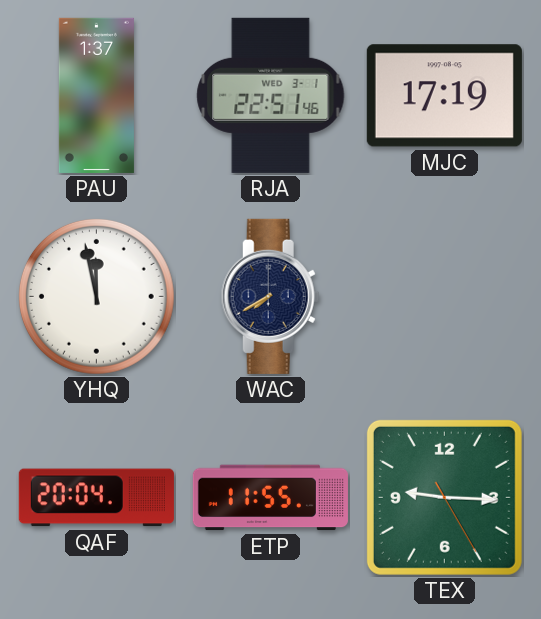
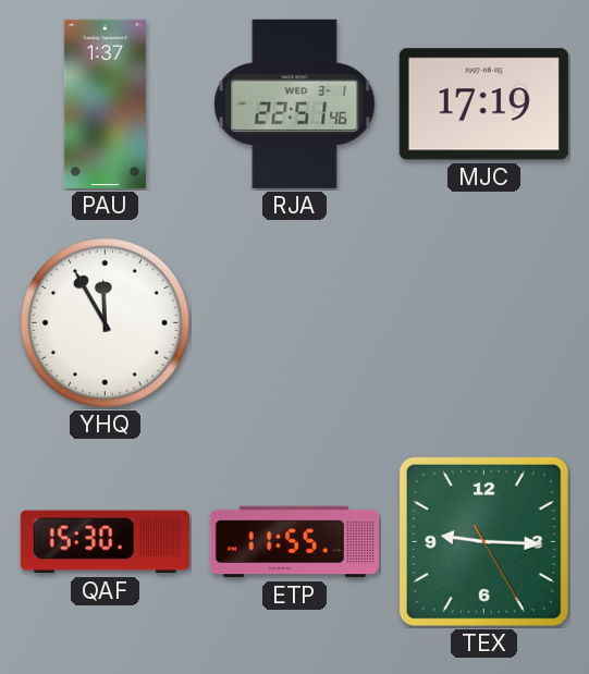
YHQ: 11:58 -> 11:55 (105, 322)
WAC: 7:40 -> none (270, 296)
QAF: 20:04 -> 15:30 (105, 542)
